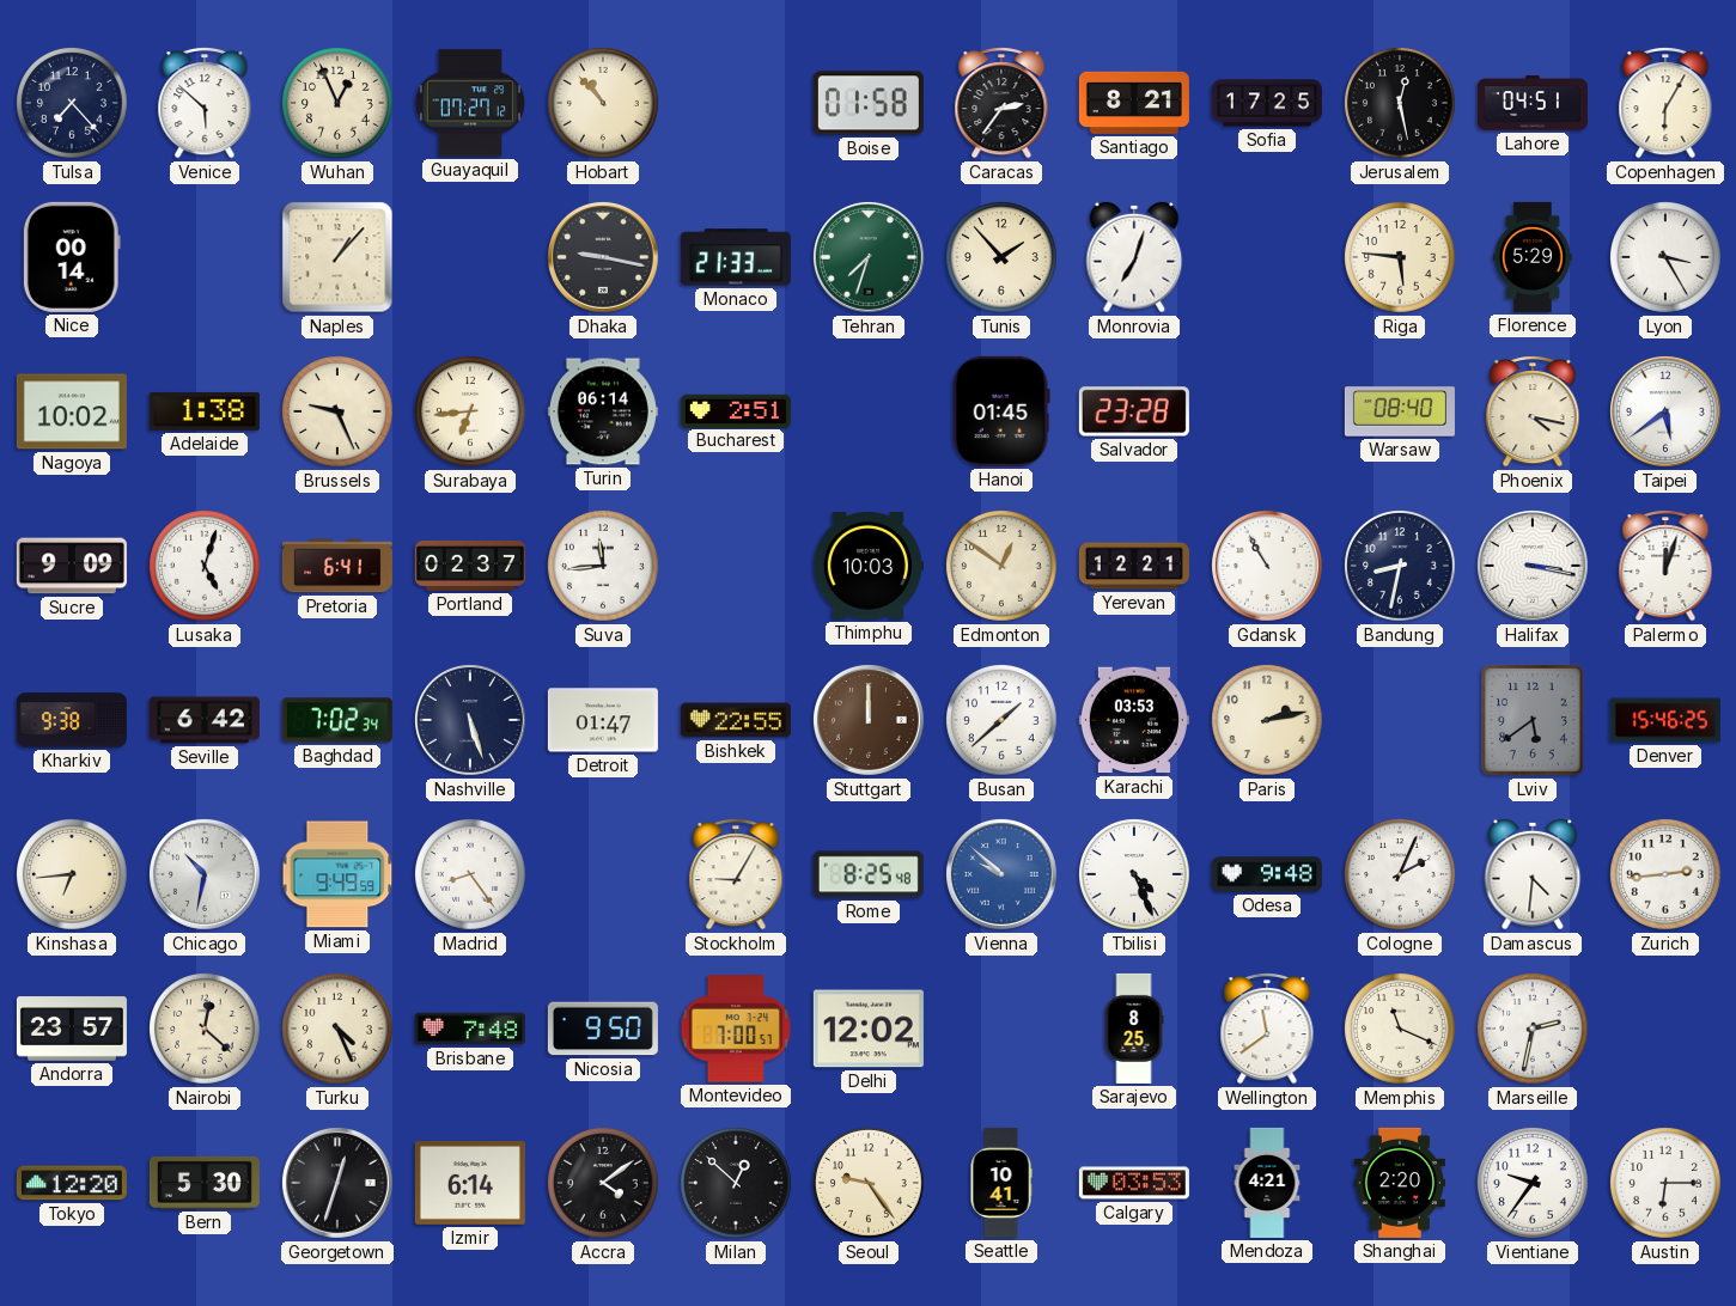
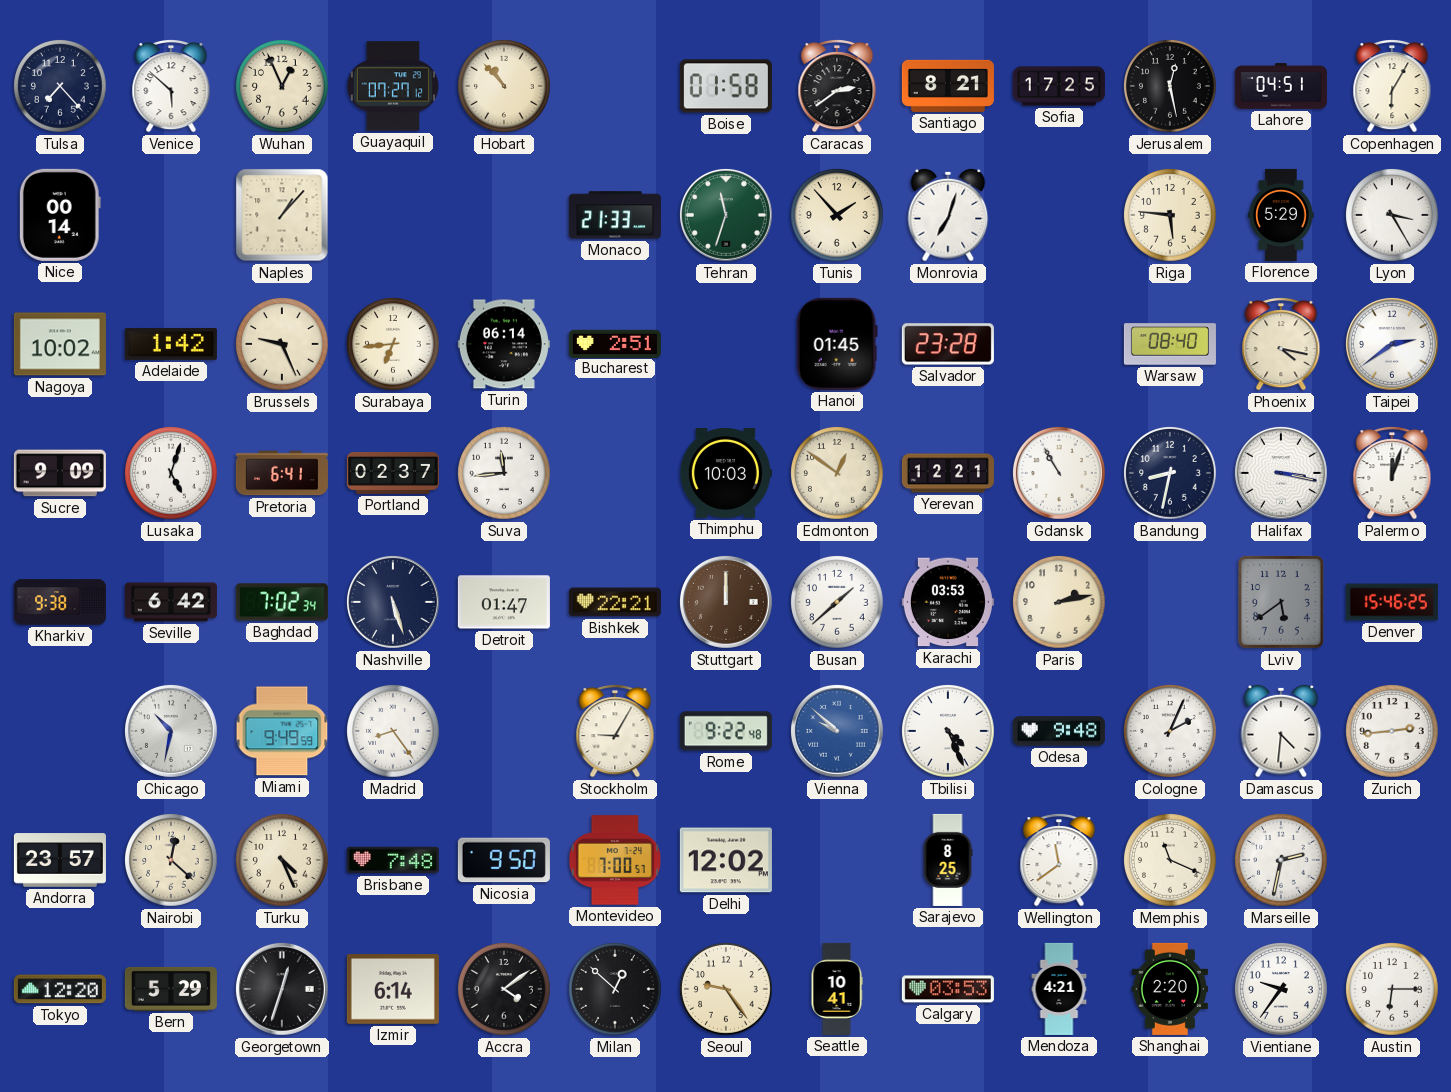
Caracas: 2:36 -> 2:39 (837, 87)
Dhaka: 9:17 -> none (603, 257)
Tehran: 7:33 -> 11:33 (726, 215)
Adelaide: 1:38 -> 1:42 (171, 344)
Taipei: 5:39 -> 2:39 (1392, 344)
Bishkek: 22:55 -> 22:21 (615, 602)
Kinshasa: 6:44 -> none (72, 874)
Rome: 8:25 -> 9:22 (726, 731)
Bern: 5:30 -> 5:29 (171, 989)
